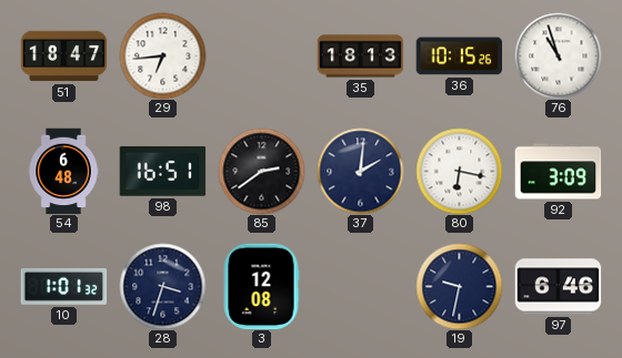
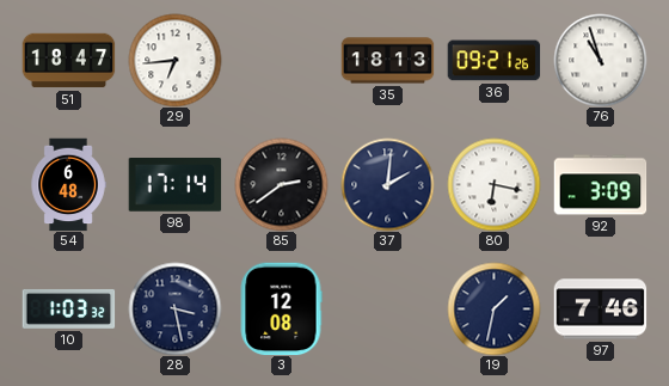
36: 10:15 -> 09:21 (493, 61)
98: 16:51 -> 17:14 (174, 185)
10: 1:01 -> 1:03 (68, 308)
28: 3:33 -> 3:28 (174, 308)
19: 9:32 -> 1:32 (493, 308)
97: 6:46 -> 7:46 (600, 310)
